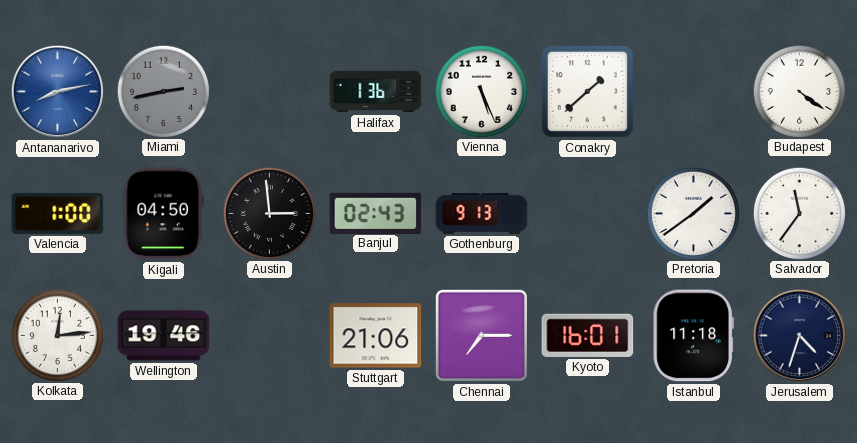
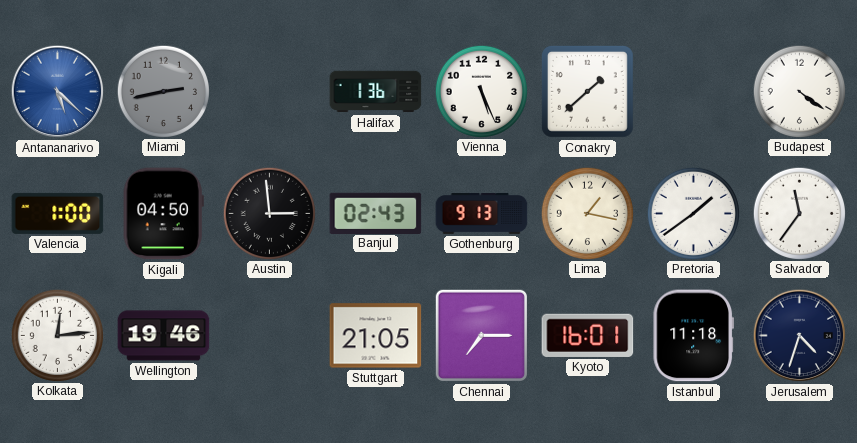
Antananarivo: 8:13 -> 5:22 (58, 92)
Lima: none -> 1:17 (587, 213)
Stuttgart: 21:06 -> 21:05 (376, 336)
